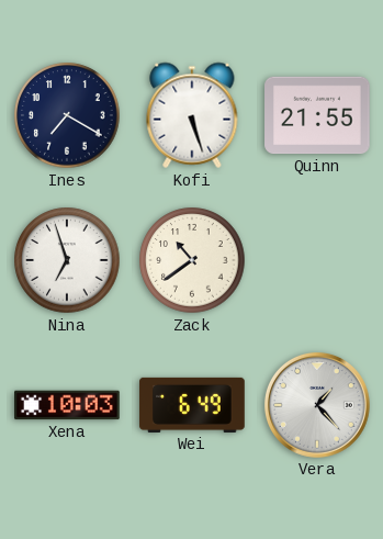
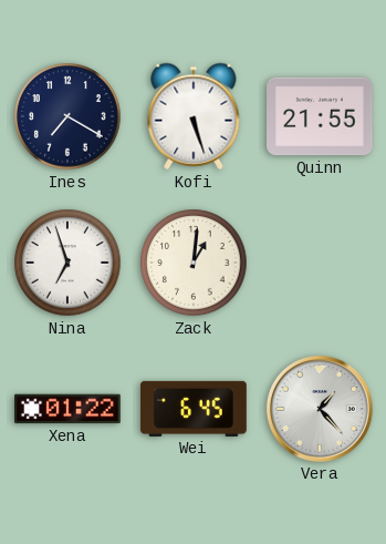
Zack: 10:39 -> 1:01 (194, 263)
Xena: 10:03 -> 01:22 (67, 409)
Wei: 6:49 -> 6:45 (194, 409)
